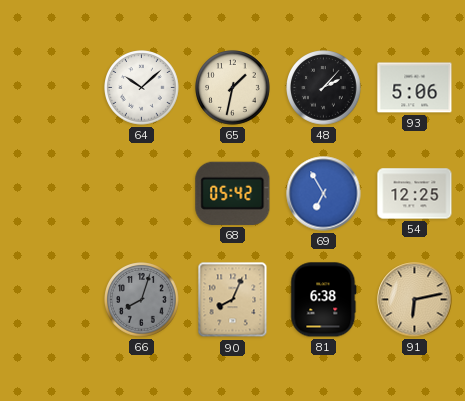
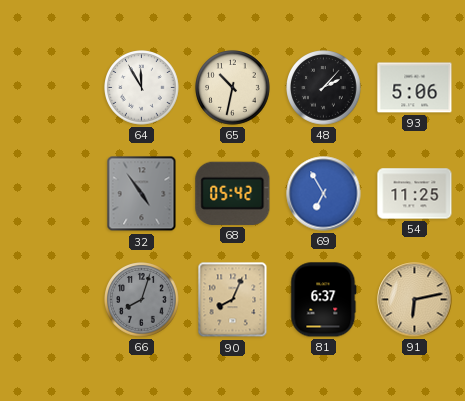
64: 10:08 -> 11:55 (142, 88)
65: 1:32 -> 10:32 (233, 88)
32: none -> 4:54 (142, 194)
54: 12:25 -> 11:25 (415, 194)
81: 6:38 -> 6:37 (324, 300)
